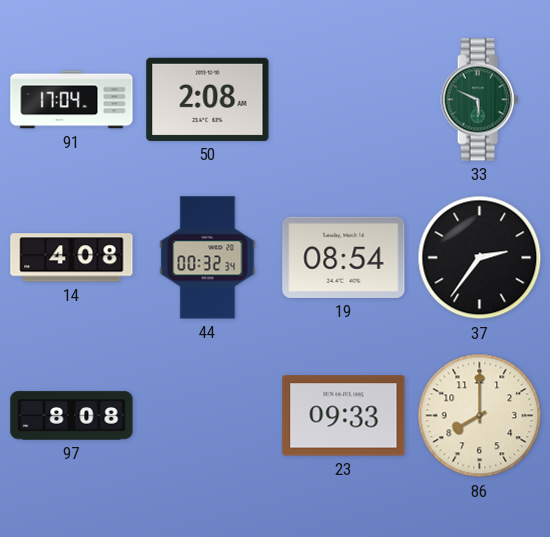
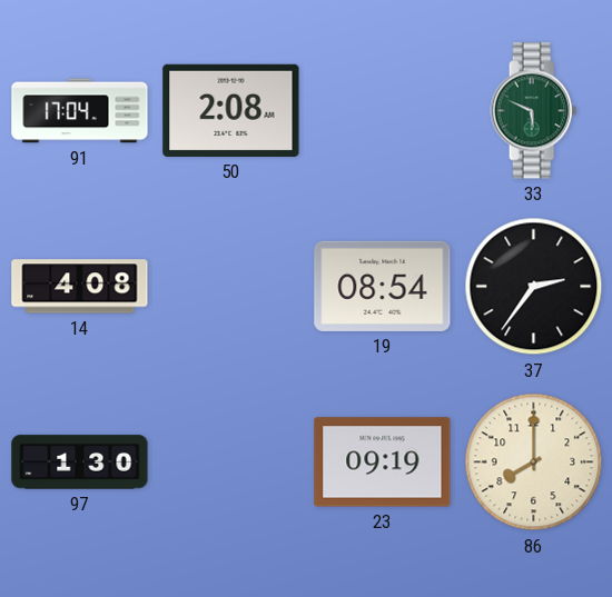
44: 00:32 -> none (208, 258)
97: 8:08 -> 1:30 (80, 462)
23: 09:33 -> 09:19 (383, 462)
